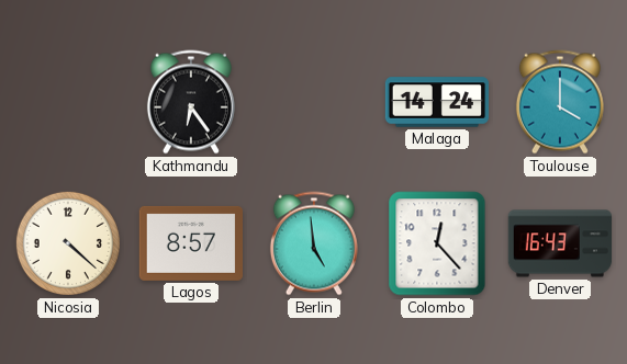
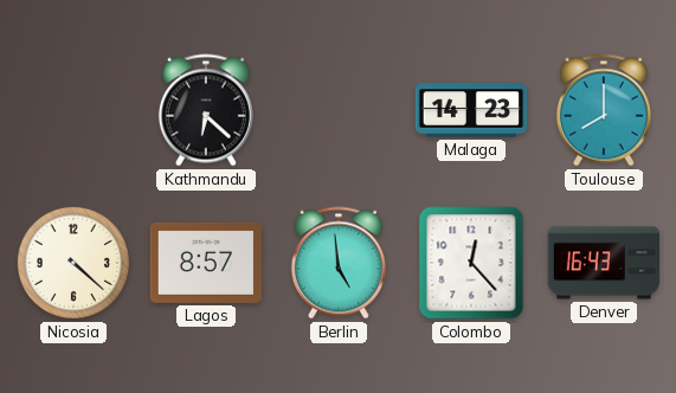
Kathmandu: 6:24 -> 6:22 (206, 110)
Malaga: 14:24 -> 14:23 (471, 110)
Toulouse: 4:00 -> 8:00 (604, 110)
